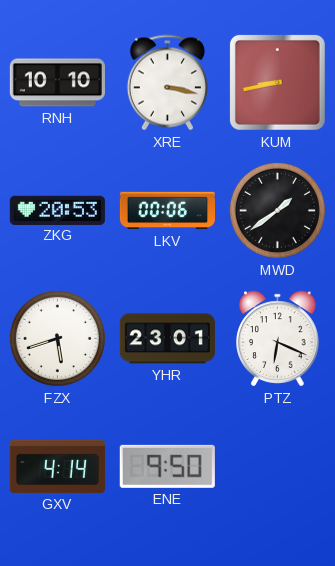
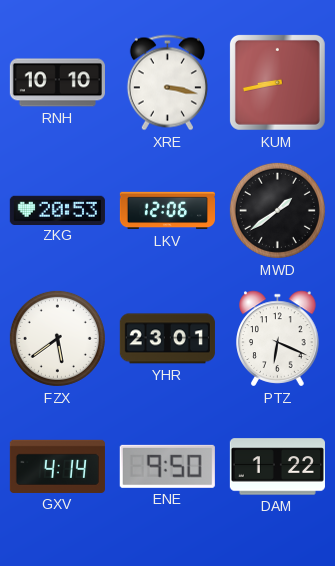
LKV: 00:06 -> 12:06 (167, 211)
FZX: 5:42 -> 5:39 (57, 338)
DAM: none -> 1:22 (277, 467)
